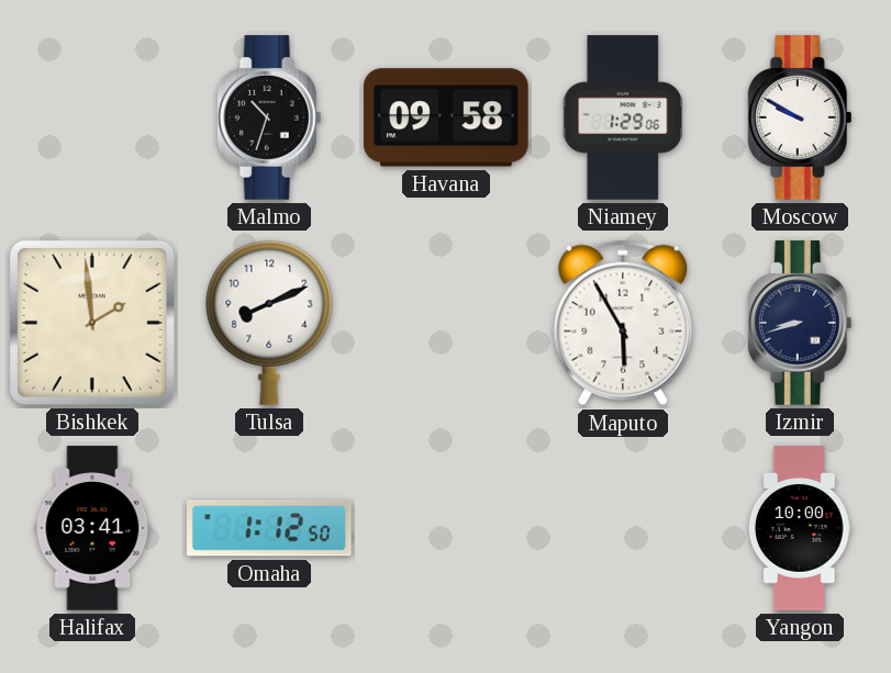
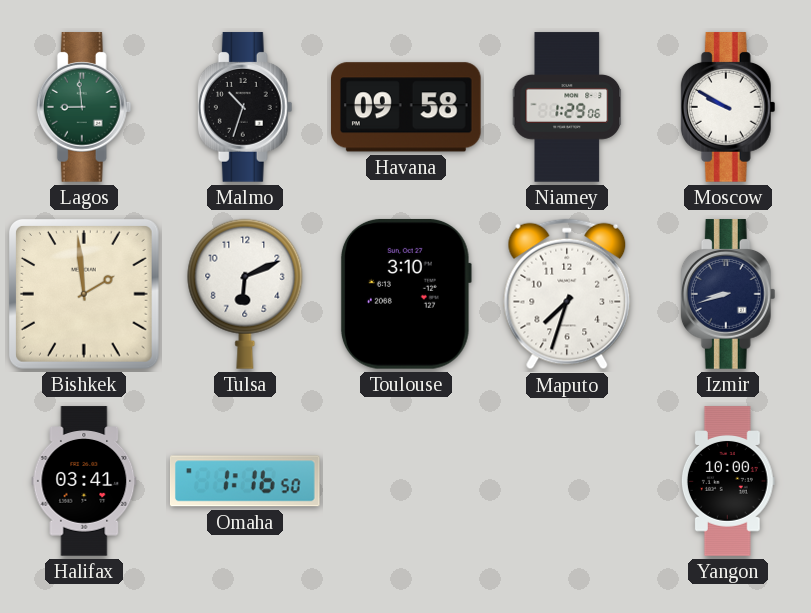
Lagos: none -> 8:59 (84, 107)
Tulsa: 8:11 -> 6:11 (245, 294)
Toulouse: none -> 3:10 (406, 294)
Maputo: 5:55 -> 7:33 (567, 294)
Omaha: 1:12 -> 1:16 (245, 481)
